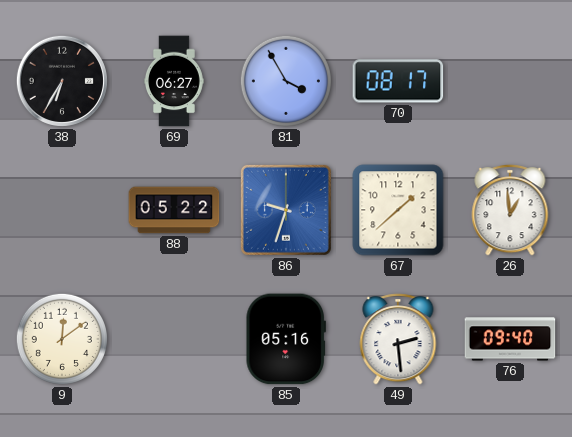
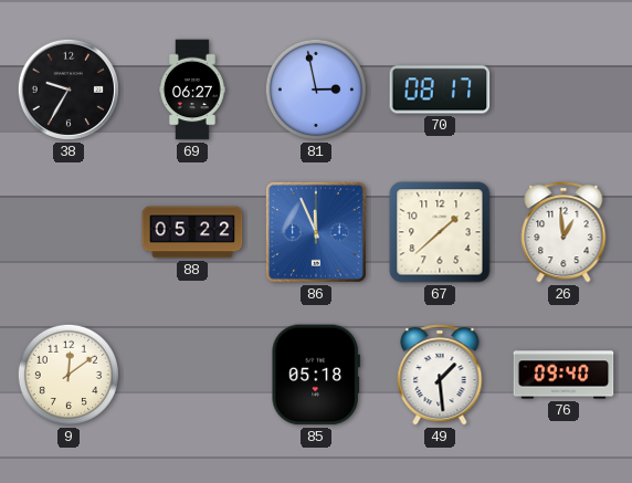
38: 6:35 -> 9:35 (69, 90)
81: 3:55 -> 2:58 (316, 90)
86: 9:33 -> 11:56 (316, 232)
85: 05:16 -> 05:18 (316, 375)
49: 2:29 -> 1:29 (440, 375)
